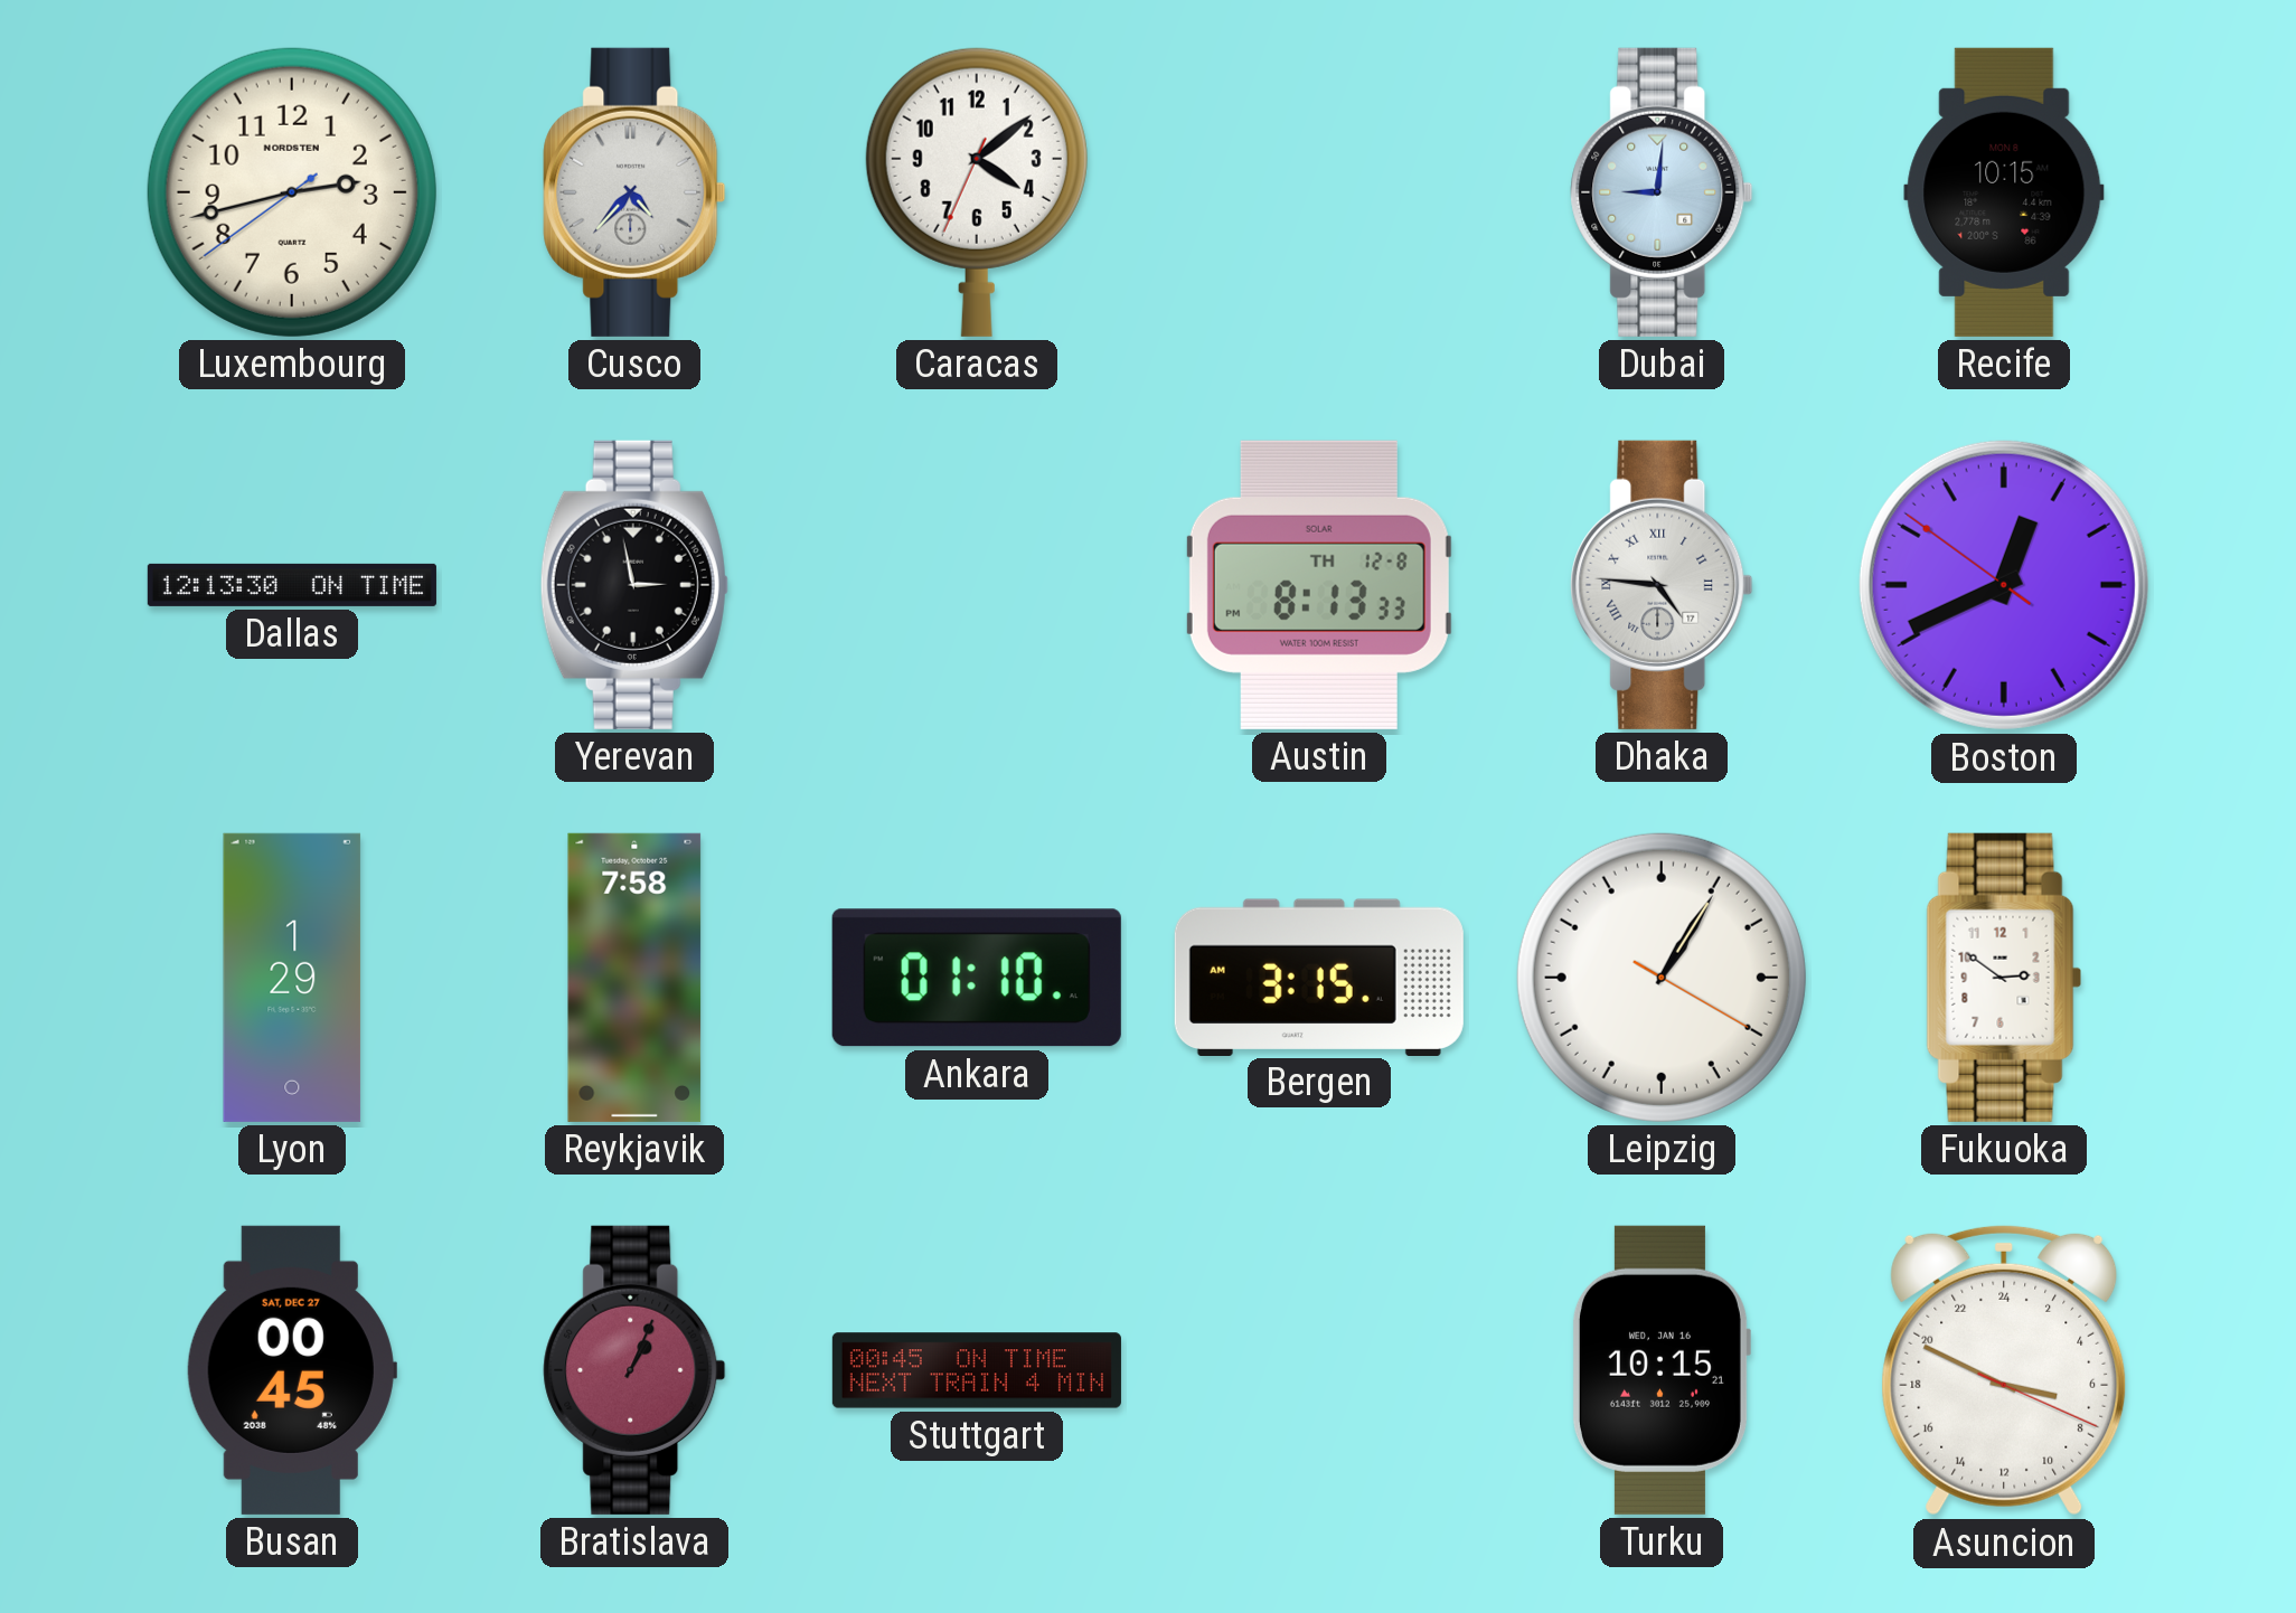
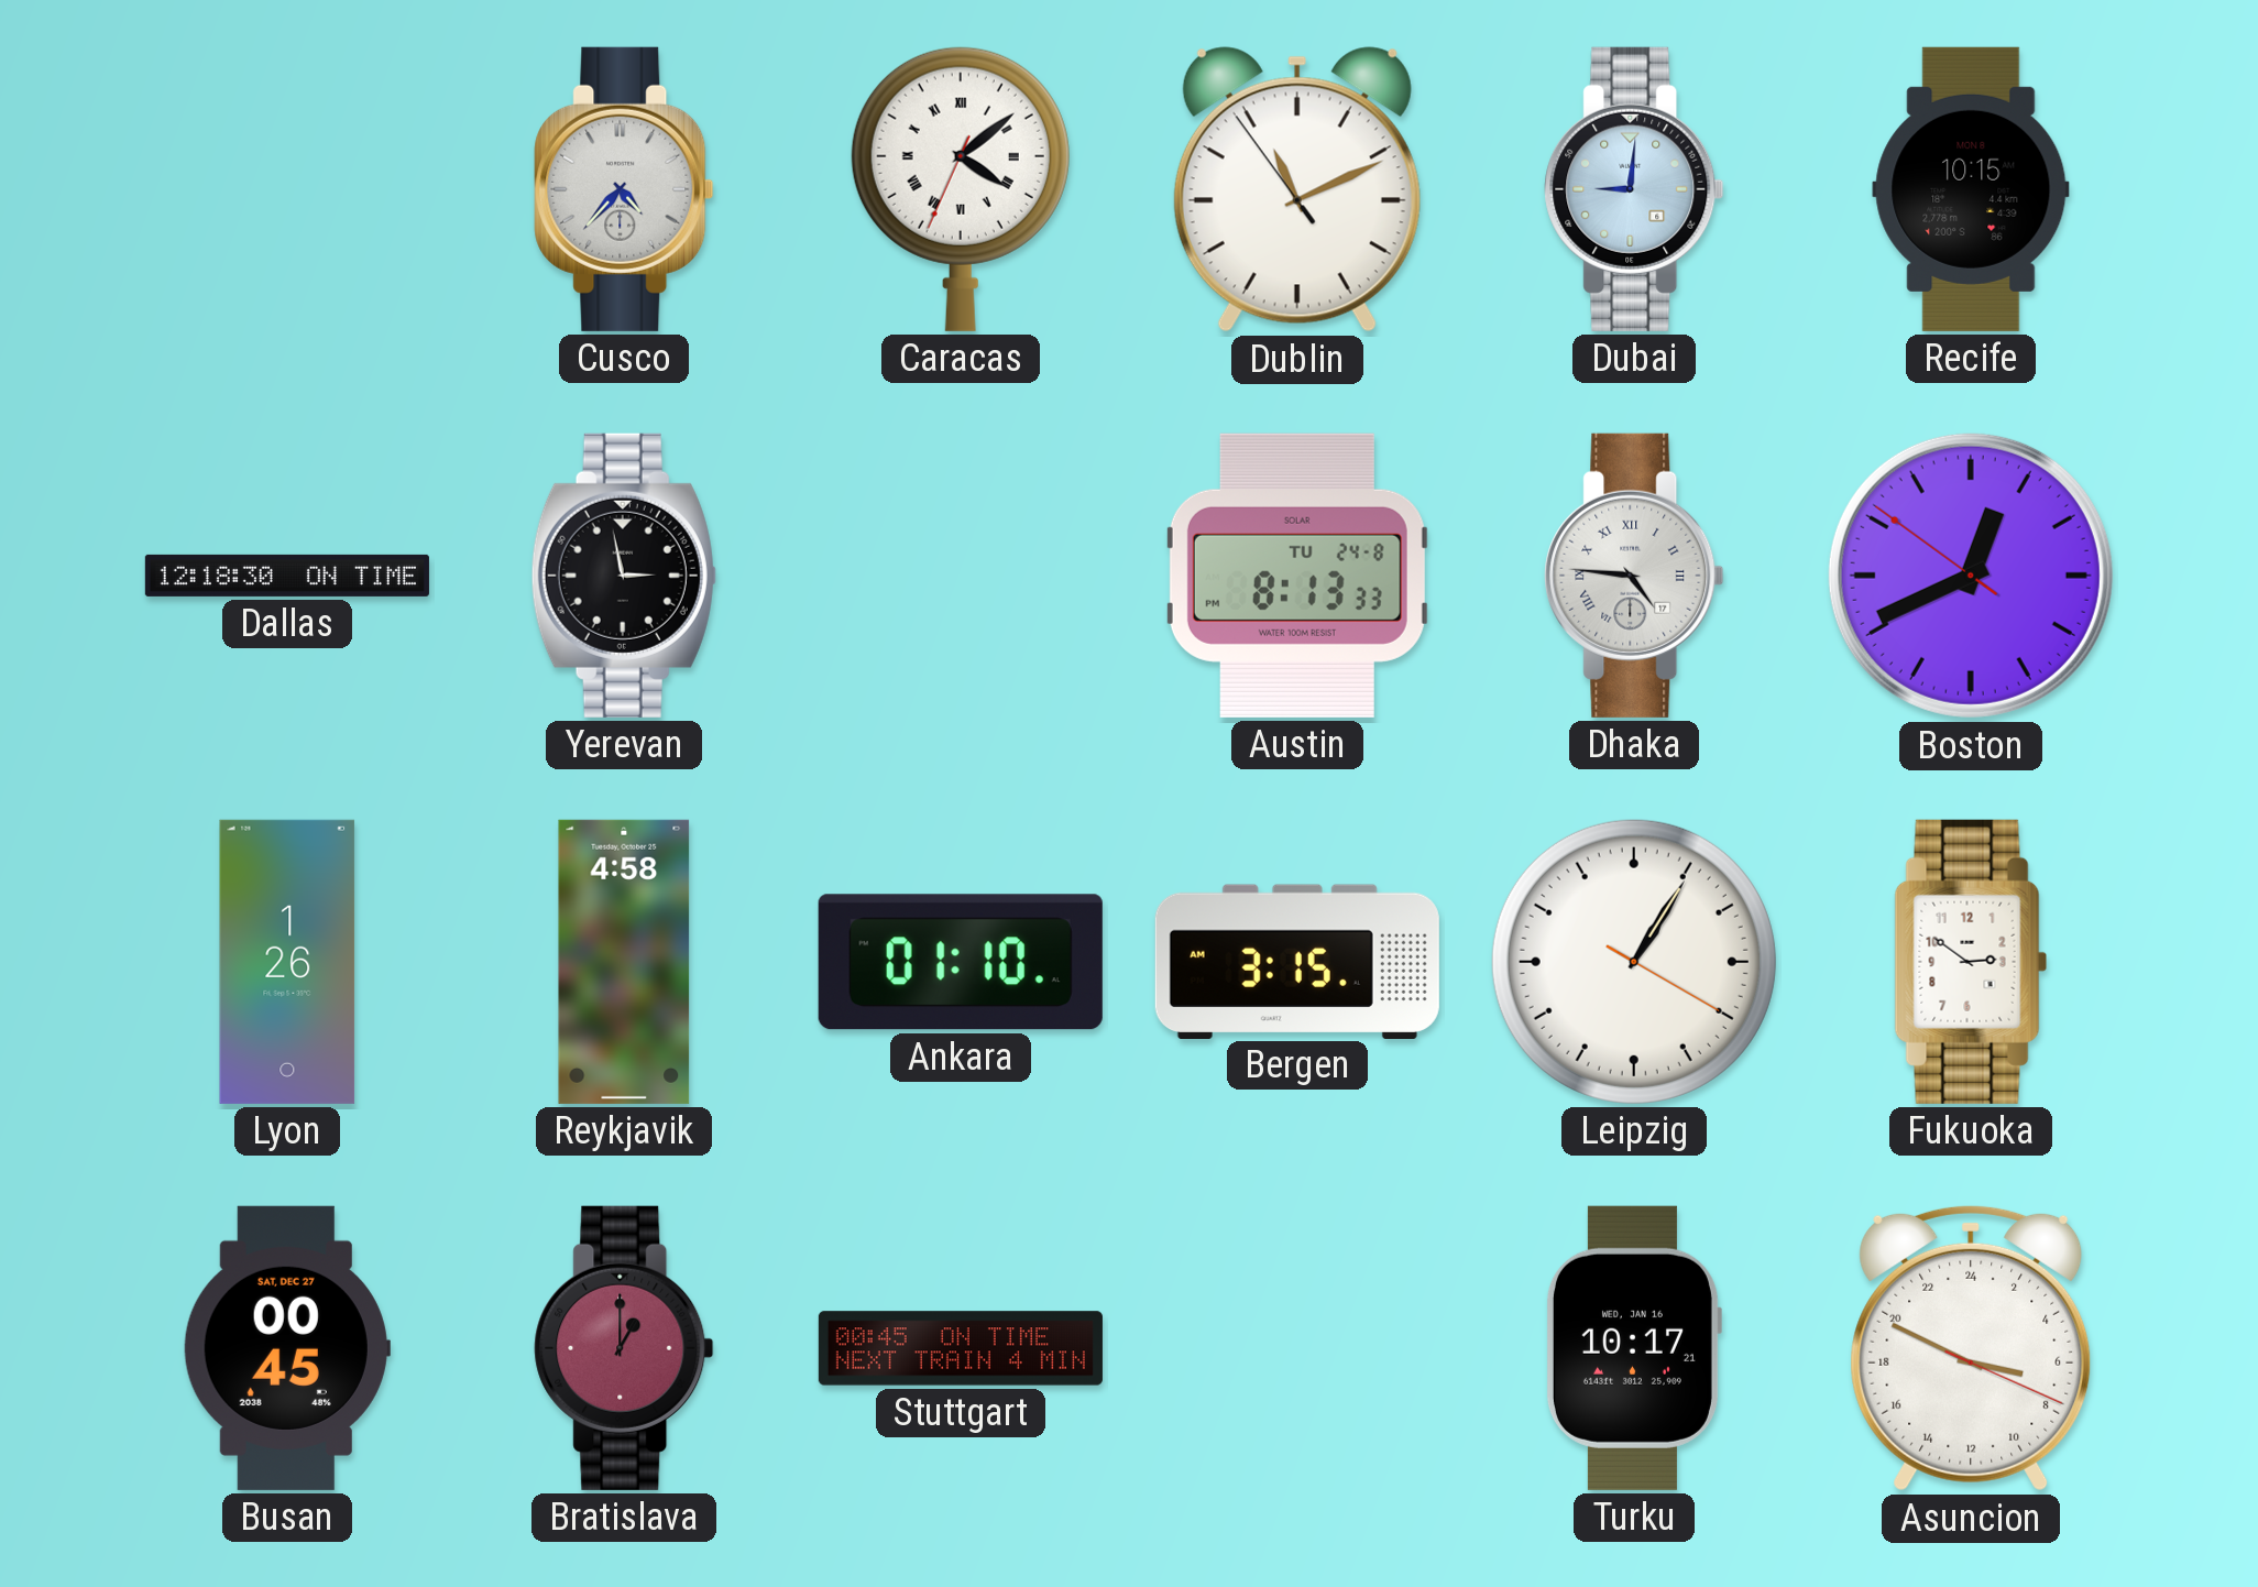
Luxembourg: 2:42 -> none (292, 192)
Caracas numerals: Arabic -> Roman (961, 189)
Dublin: none -> 11:10 (1297, 189)
Dallas: 12:13 -> 12:18 (287, 576)
Austin date: TH 12-8 -> TU 24-8 (1297, 576)
Lyon: 1:29 -> 1:26 (287, 962)
Reykjavik: 7:58 -> 4:58 (624, 962)
Bratislava: 1:04 -> 1:00 (624, 1348)
Turku: 10:15 -> 10:17 (1633, 1348)
